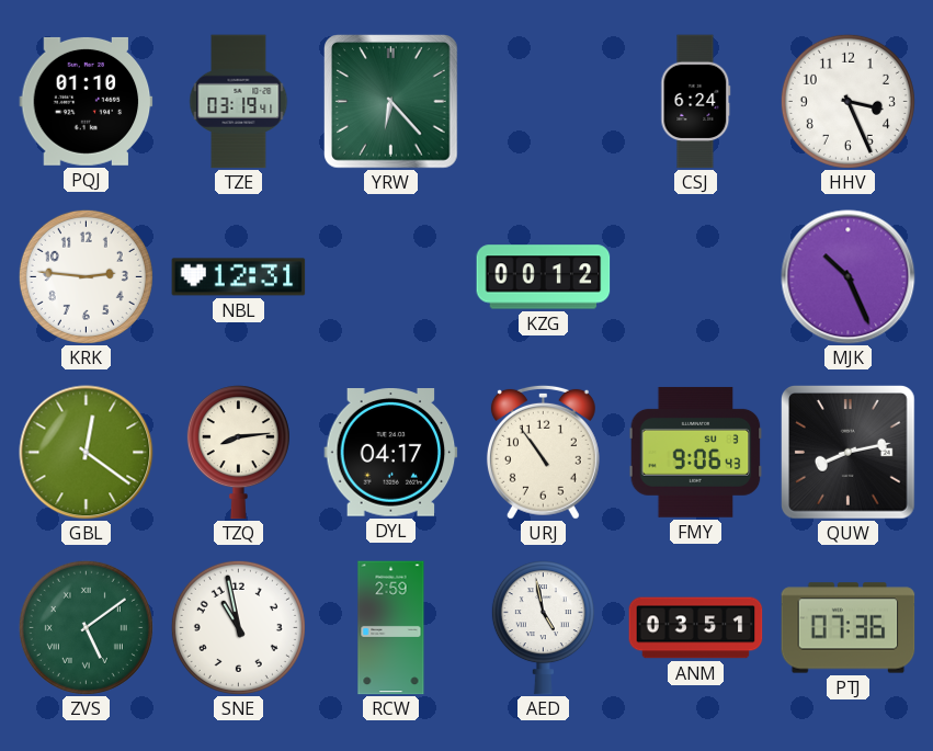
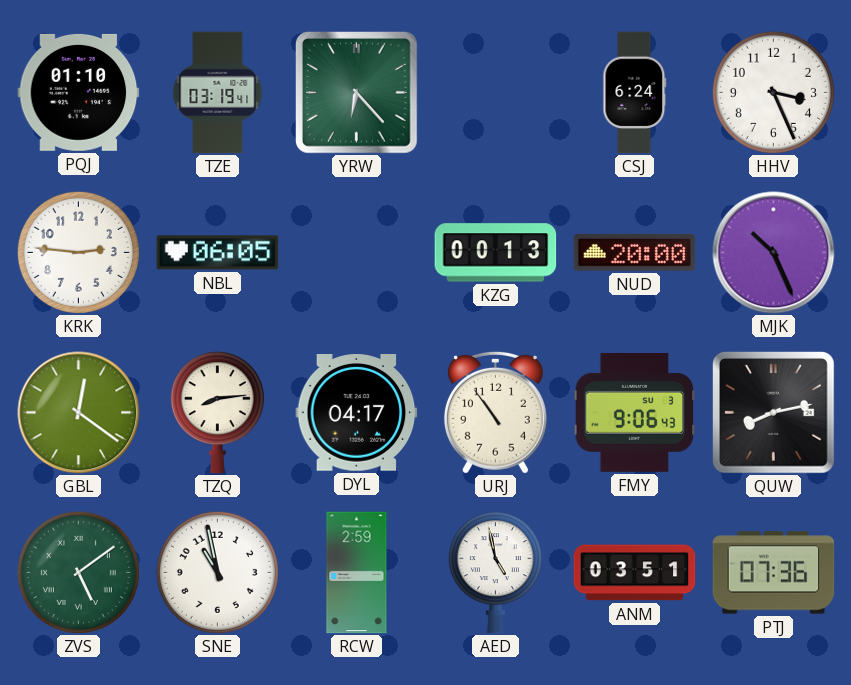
NBL: 12:31 -> 06:05 (218, 253)
KZG: 00:12 -> 00:13 (496, 253)
NUD: none -> 20:00 (635, 253)
